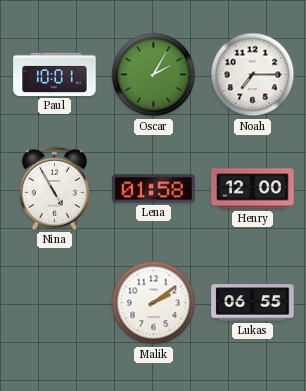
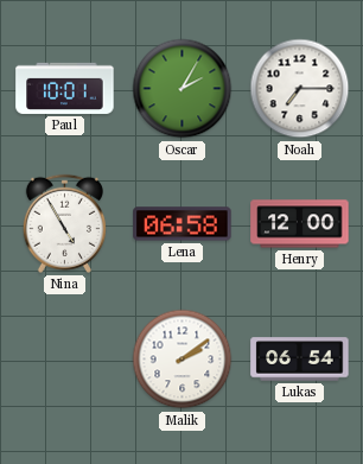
Lena: 01:58 -> 06:58 (183, 224)
Lukas: 06:55 -> 06:54 (300, 360)
